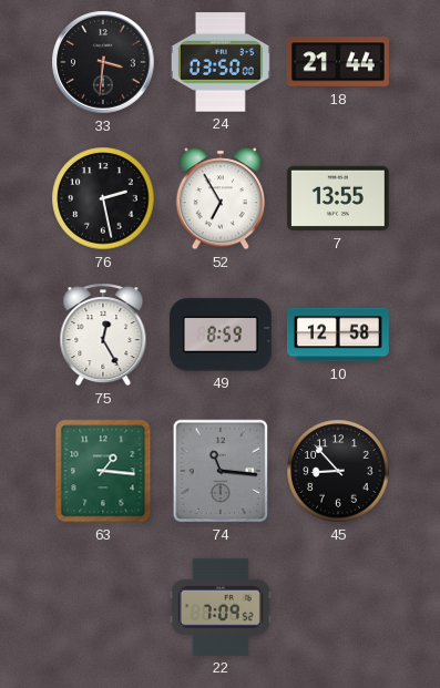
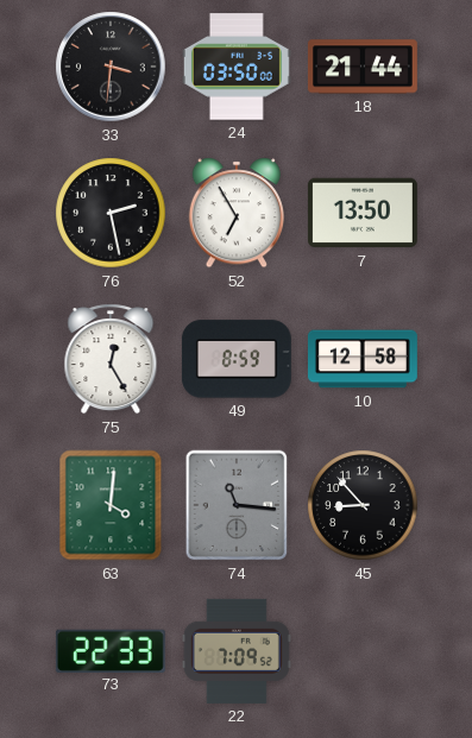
7: 13:55 -> 13:50 (363, 213)
63: 1:16 -> 4:01 (111, 505)
73: none -> 22:33 (111, 650)
